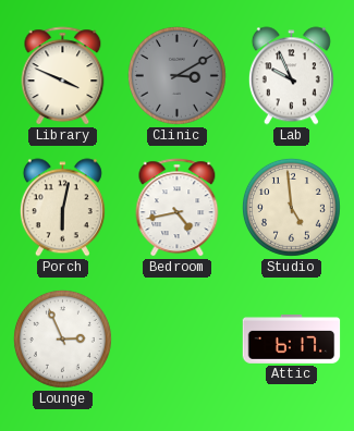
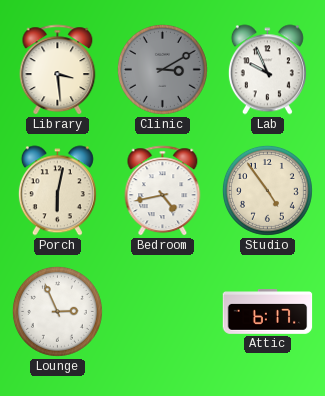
Library: 3:49 -> 3:29 (58, 70)
Studio: 4:59 -> 4:54 (267, 190)
